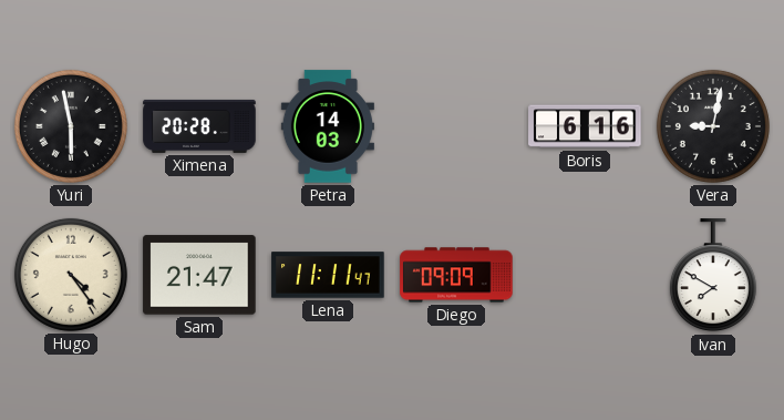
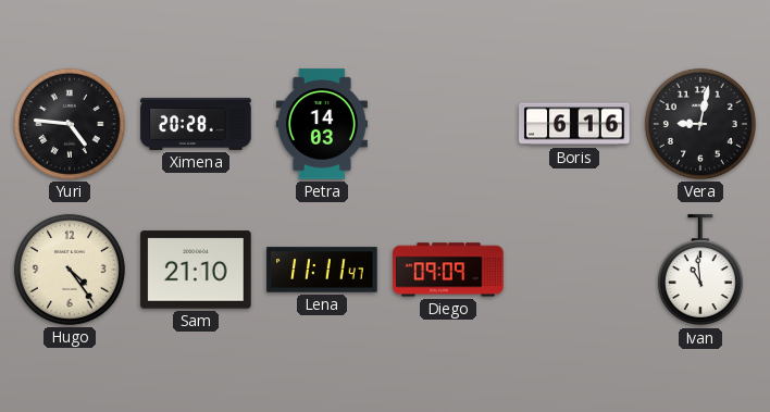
Yuri: 5:58 -> 4:46 (70, 124)
Sam: 21:47 -> 21:10 (196, 270)
Ivan: 7:50 -> 10:59 (700, 271)
